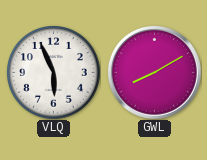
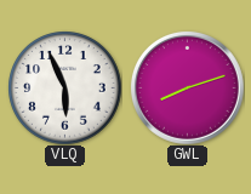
GWL: 8:10 -> 8:12 (187, 87)
